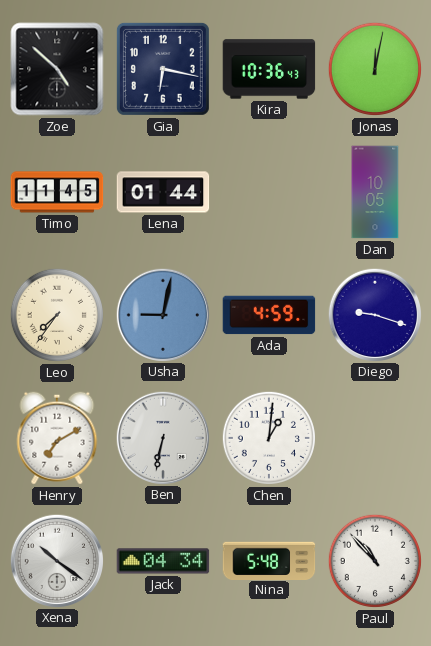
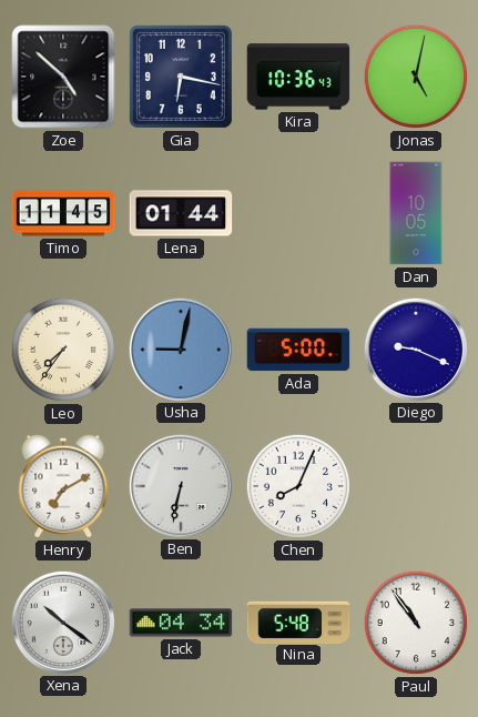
Jonas: 12:02 -> 5:02 (416, 77)
Ada: 4:59 -> 5:00 (298, 350)
Diego: 9:18 -> 9:19 (415, 349)
Chen: 1:01 -> 8:04 (298, 486)
Paul: 10:53 -> 10:54 (416, 623)
